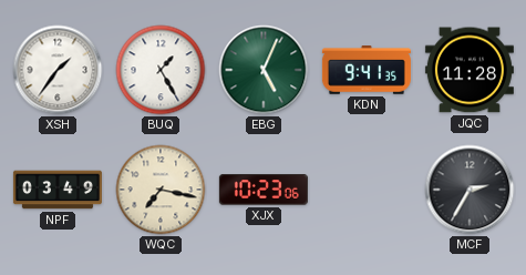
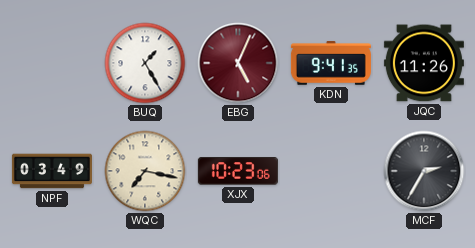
XSH: 1:36 -> none (58, 70)
EBG dial: green -> burgundy (238, 63)
JQC: 11:28 -> 11:26 (424, 63)
